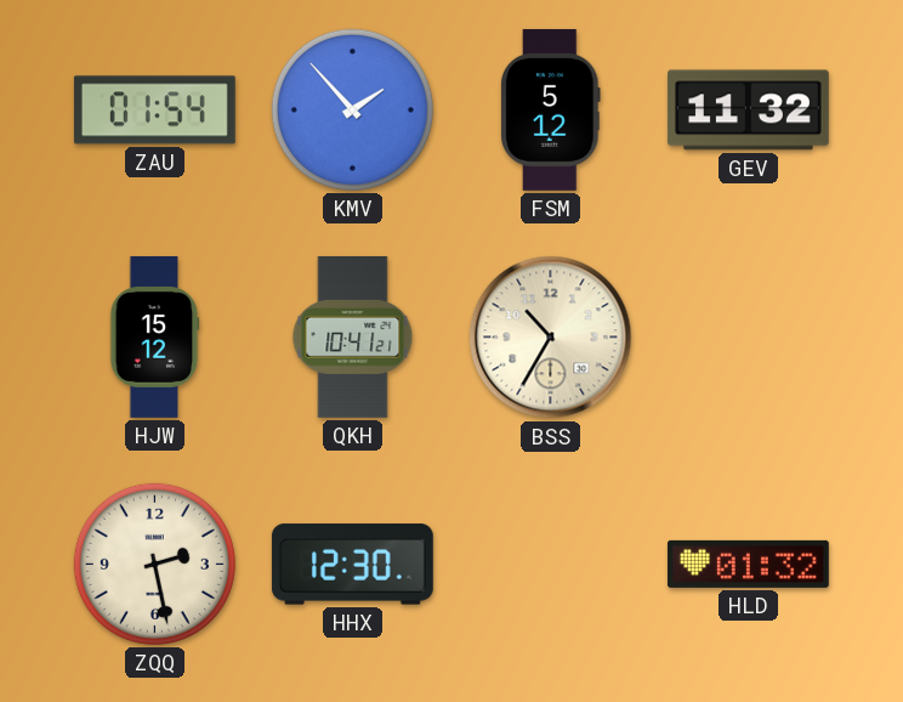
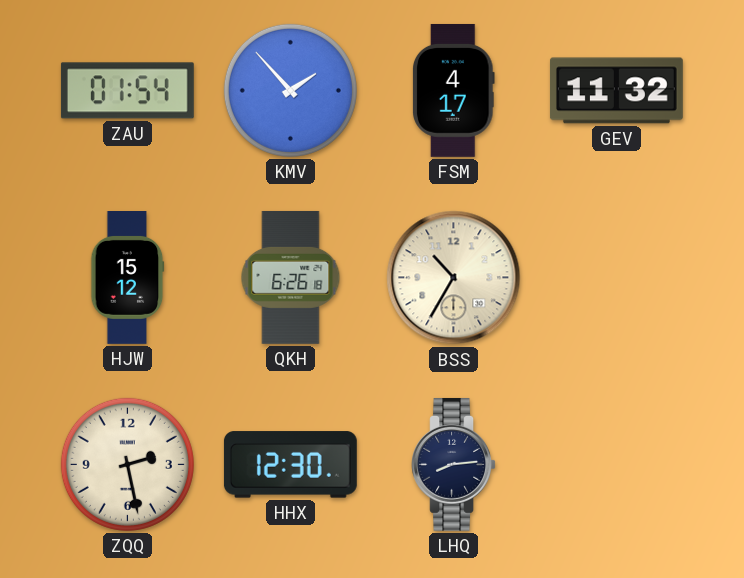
FSM: 5:12 -> 4:17 (454, 90)
QKH: 10:41 -> 6:26 (291, 277)
LHQ: none -> 8:14 (453, 464)
HLD: 01:32 -> none (748, 564)
